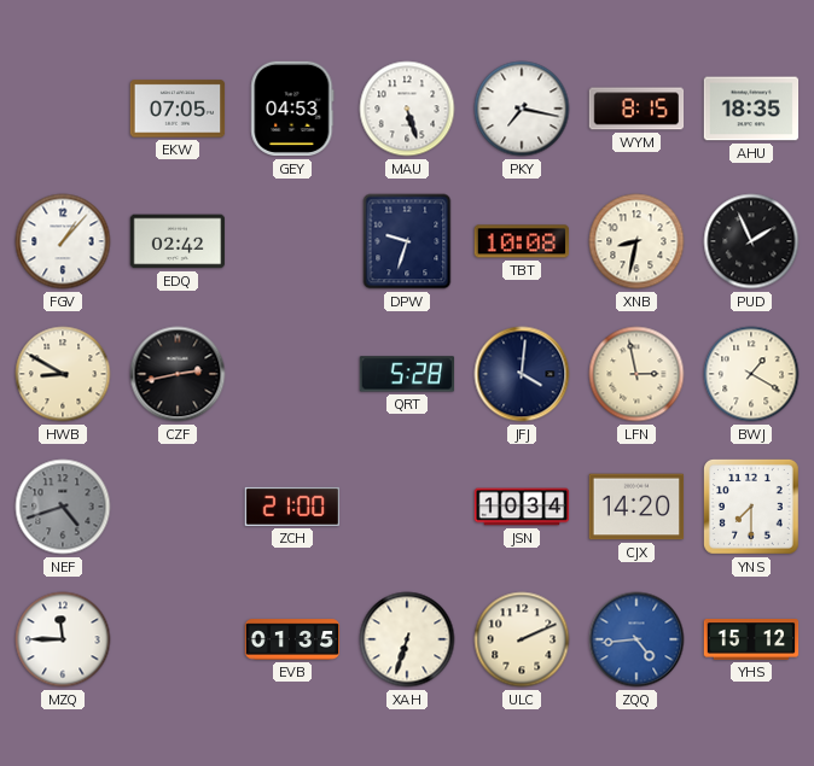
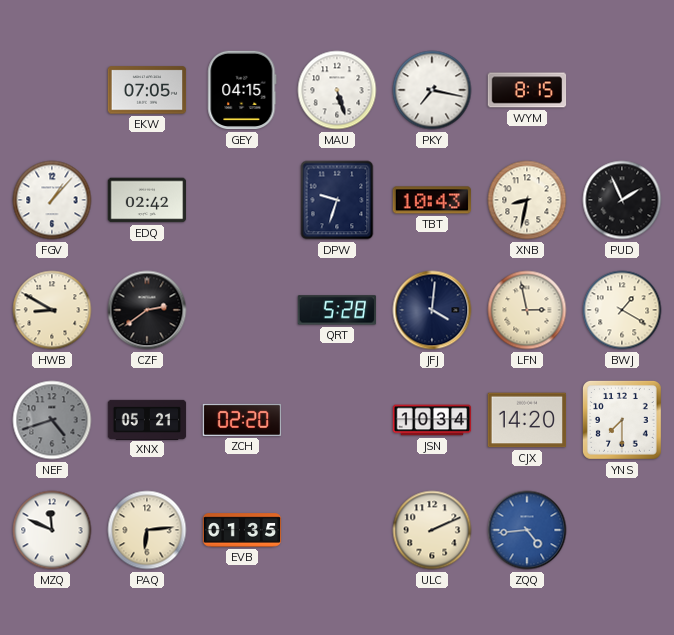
GEY: 04:53 -> 04:15 (242, 90)
AHU: 18:35 -> none (751, 109)
TBT: 10:08 -> 10:43 (431, 200)
CZF: 2:43 -> 2:39 (147, 310)
XNX: none -> 05:21 (147, 419)
ZCH: 21:00 -> 02:20 (242, 420)
MZQ: 11:45 -> 11:49 (52, 530)
PAQ: none -> 6:14 (147, 530)
XAH: 6:33 -> none (407, 639)
YHS: 15:12 -> none (751, 641)
